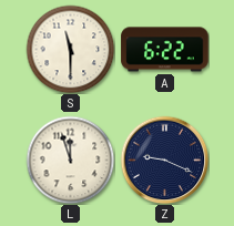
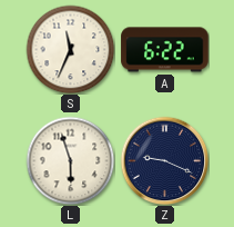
S: 11:30 -> 11:34 (70, 49)
L: 11:57 -> 5:57 (70, 160)
